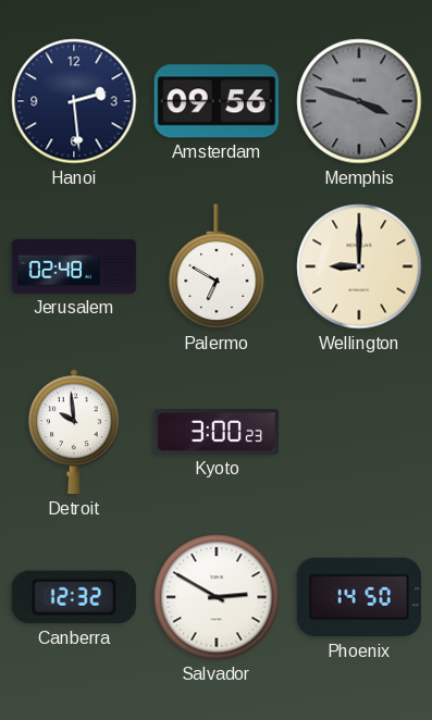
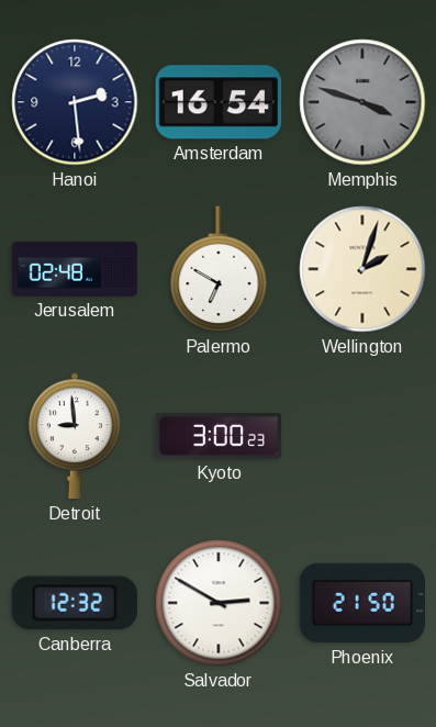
Amsterdam: 09:56 -> 16:54 (217, 102)
Wellington: 9:00 -> 2:03 (362, 269)
Detroit: 9:59 -> 8:59 (75, 436)
Phoenix: 14:50 -> 21:50 (361, 603)
